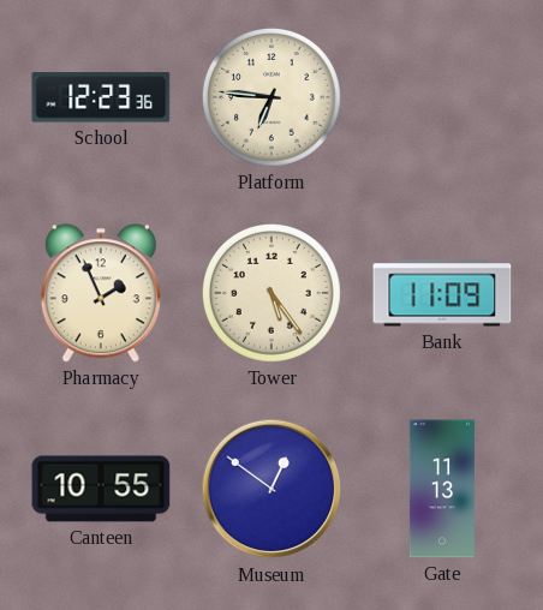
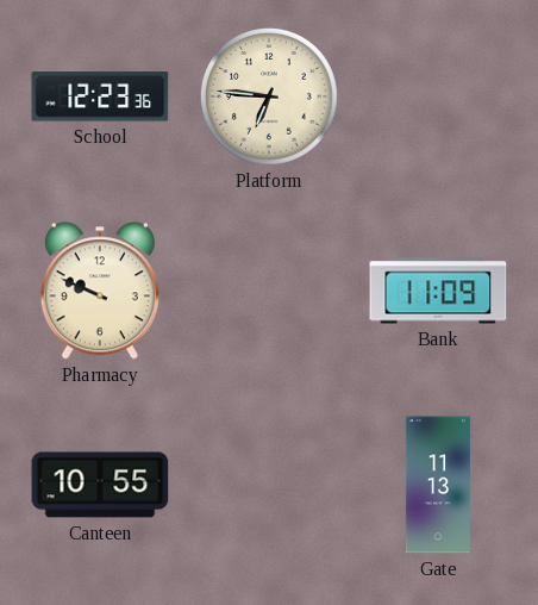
Pharmacy: 1:56 -> 9:49 (100, 291)
Tower: 5:24 -> none (271, 293)
Museum: 12:51 -> none (271, 489)
